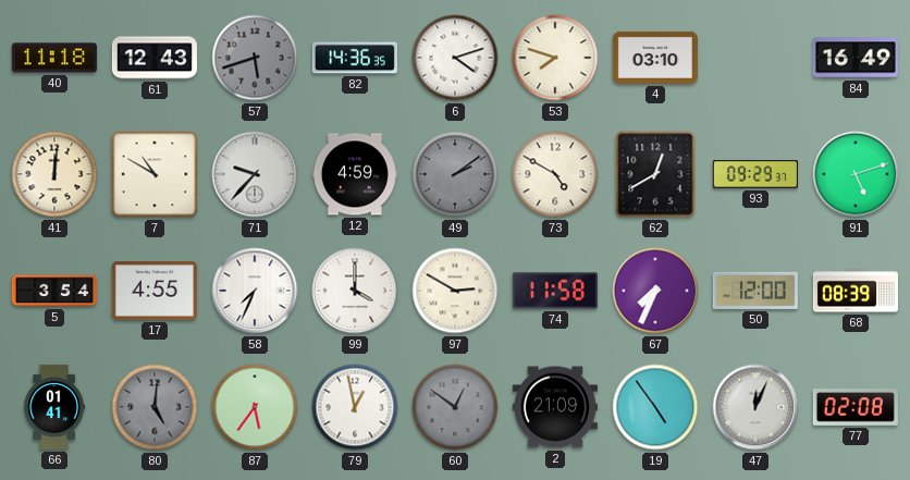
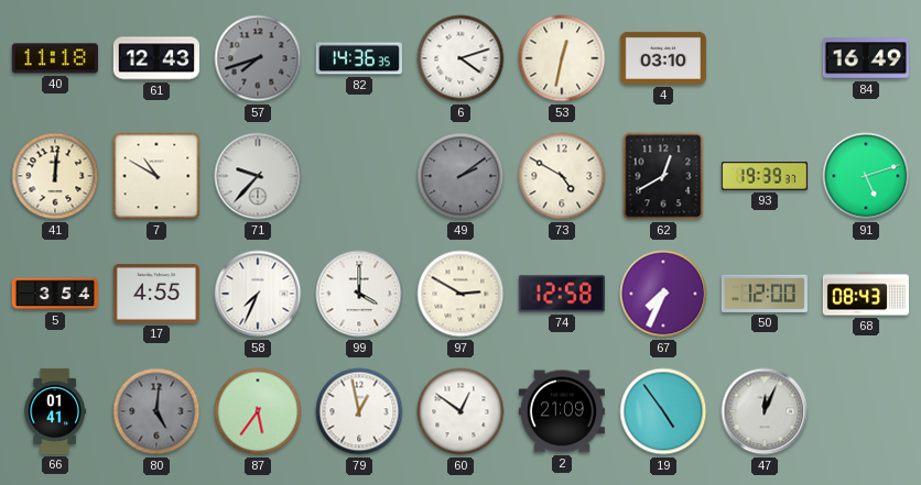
57: 5:42 -> 7:42 (258, 58)
53: 7:48 -> 12:32 (562, 58)
12: 4:59 -> none (355, 174)
93: 09:29 -> 19:39 (765, 176)
74: 11:58 -> 12:58 (562, 294)
68: 08:39 -> 08:43 (866, 294)
60 dial: grey -> white (460, 411)
77: 02:08 -> none (856, 408)
